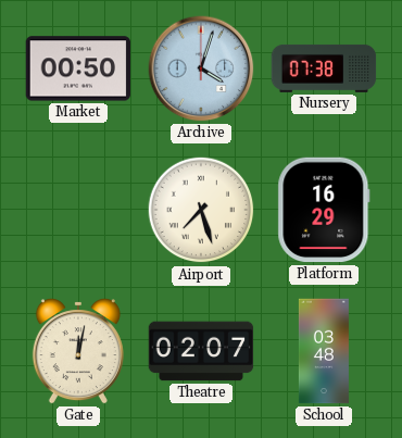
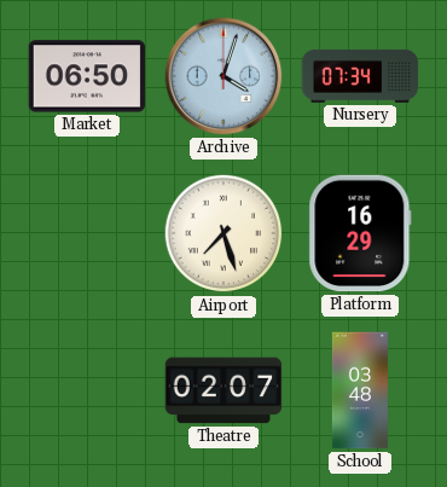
Market: 00:50 -> 06:50 (87, 76)
Nursery: 07:38 -> 07:34 (360, 76)
Gate: 12:02 -> none (78, 352)
